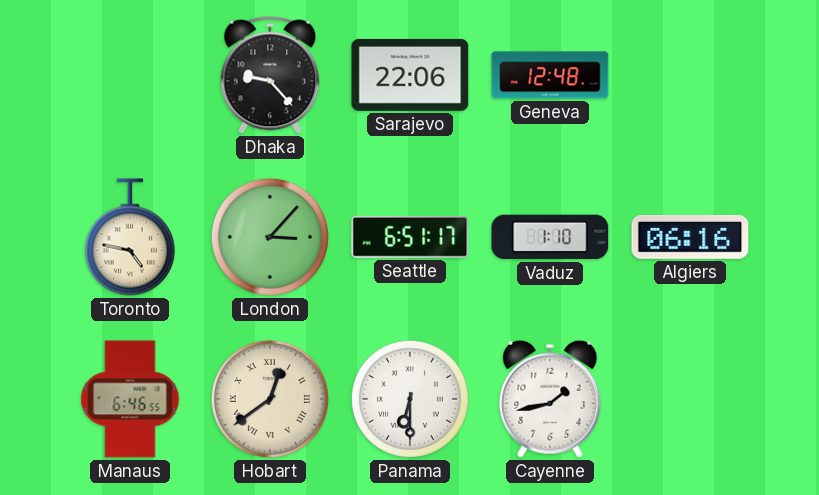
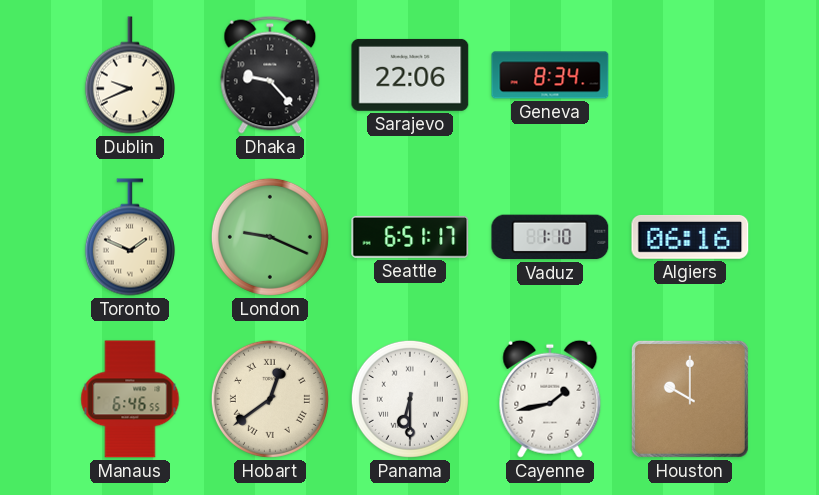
Dublin: none -> 9:41 (130, 75)
Geneva: 12:48 -> 8:34 (550, 75)
Toronto: 4:47 -> 1:49 (130, 237)
London: 3:07 -> 9:19 (270, 237)
Houston: none -> 10:00 (690, 399)
